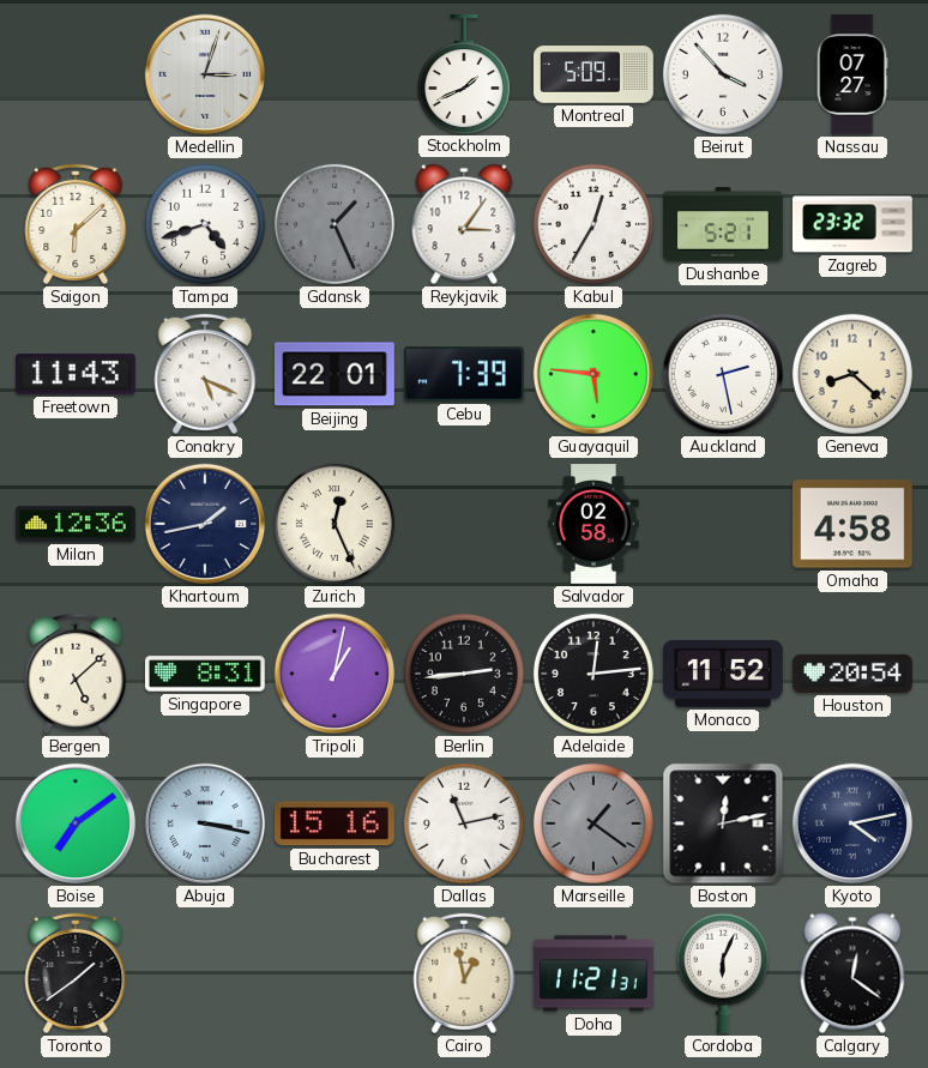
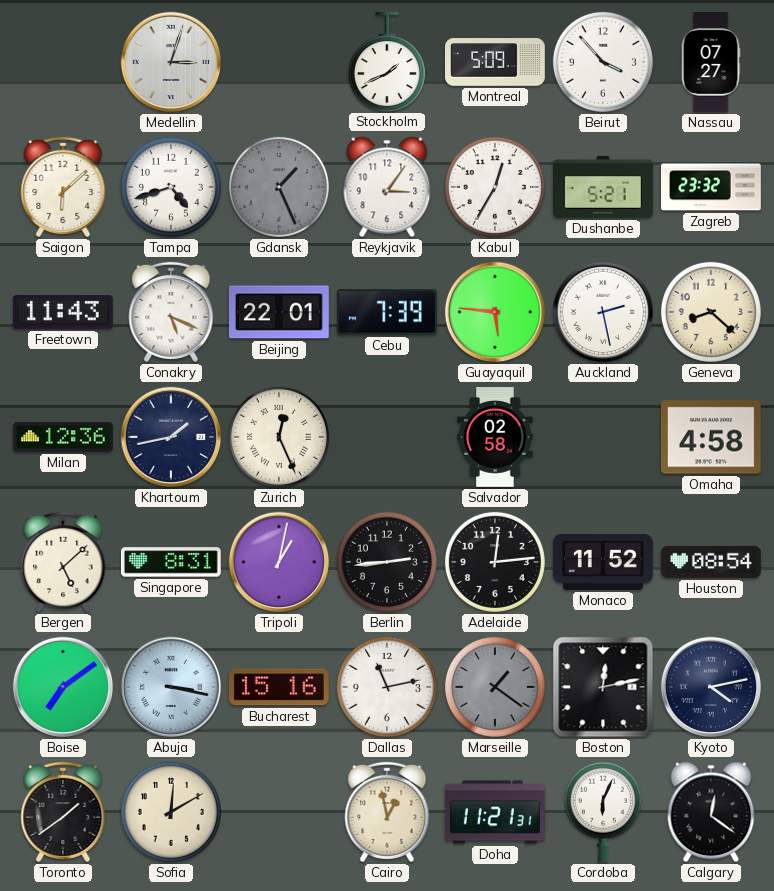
Houston: 20:54 -> 08:54 (711, 562)
Sofia: none -> 12:10 (171, 812)
